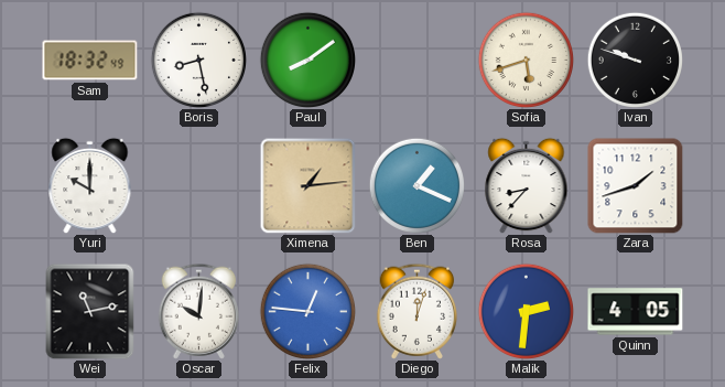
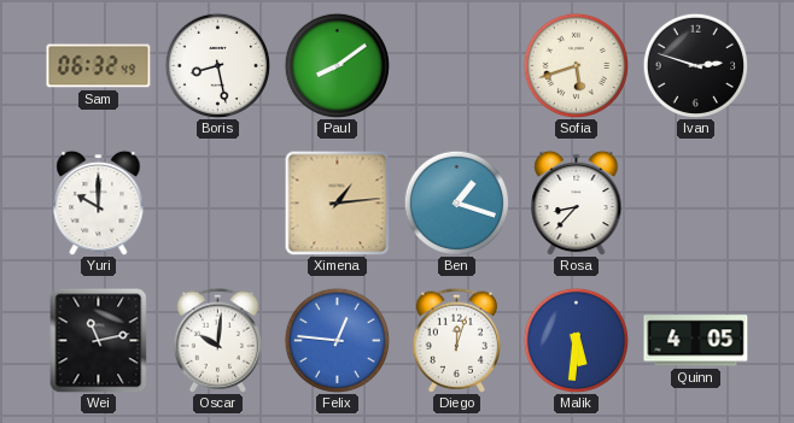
Sam: 18:32 -> 06:32 (99, 66)
Ivan: 9:48 -> 2:48 (695, 65)
Ben: 1:19 -> 1:18 (456, 202)
Zara: 1:42 -> none (636, 186)
Malik: 2:31 -> 5:31 (576, 340)
